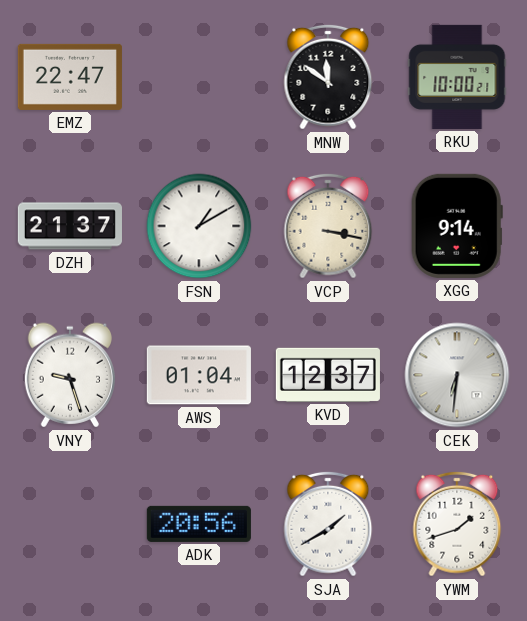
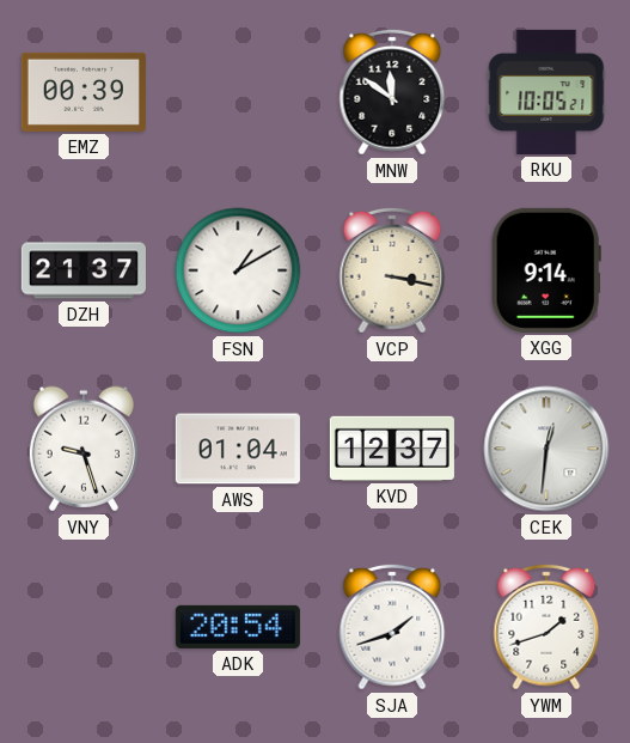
EMZ: 22:47 -> 00:39 (84, 92)
RKU: 10:00 -> 10:05 (546, 92)
CEK: 6:31 -> 12:31 (546, 449)
ADK: 20:56 -> 20:54 (238, 627)
SJA: 1:40 -> 1:42 (392, 627)
